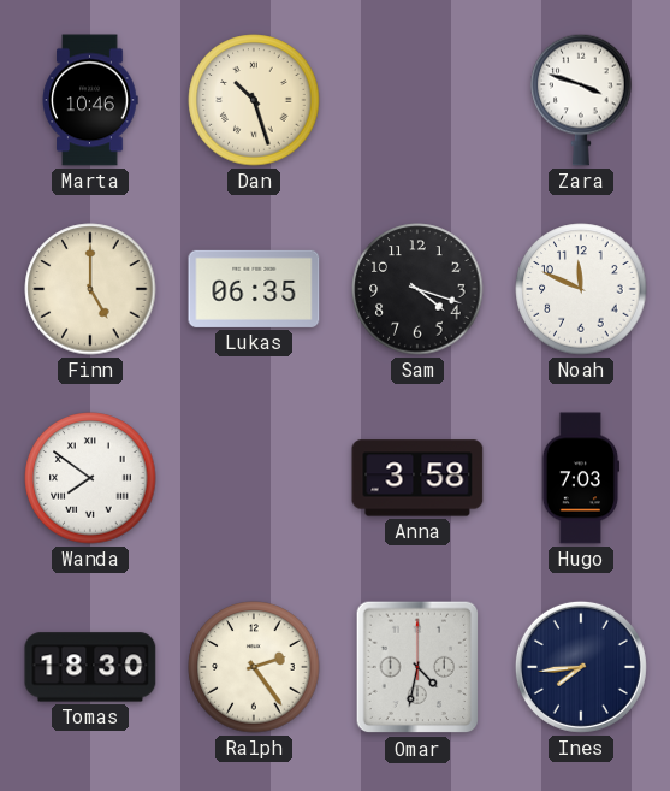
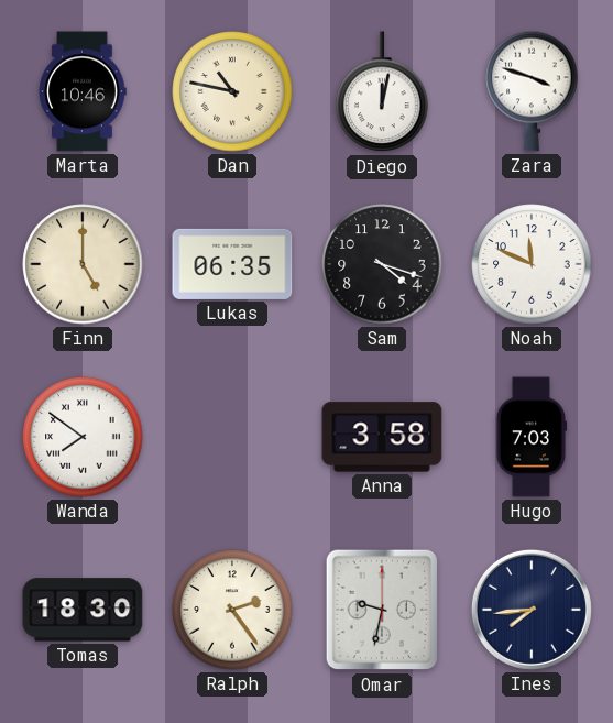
Dan: 10:27 -> 10:47 (232, 91)
Diego: none -> 12:02 (382, 92)
Omar: 4:32 -> 9:32 (382, 610)
